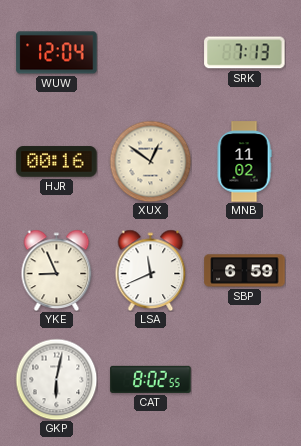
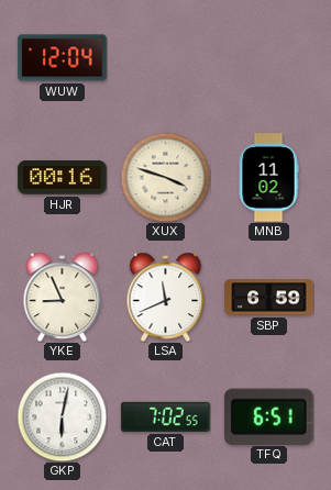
SRK: 7:13 -> none (245, 53)
XUX: 12:51 -> 3:48 (165, 177)
CAT: 8:02 -> 7:02 (166, 416)
TFQ: none -> 6:51 (269, 416)
